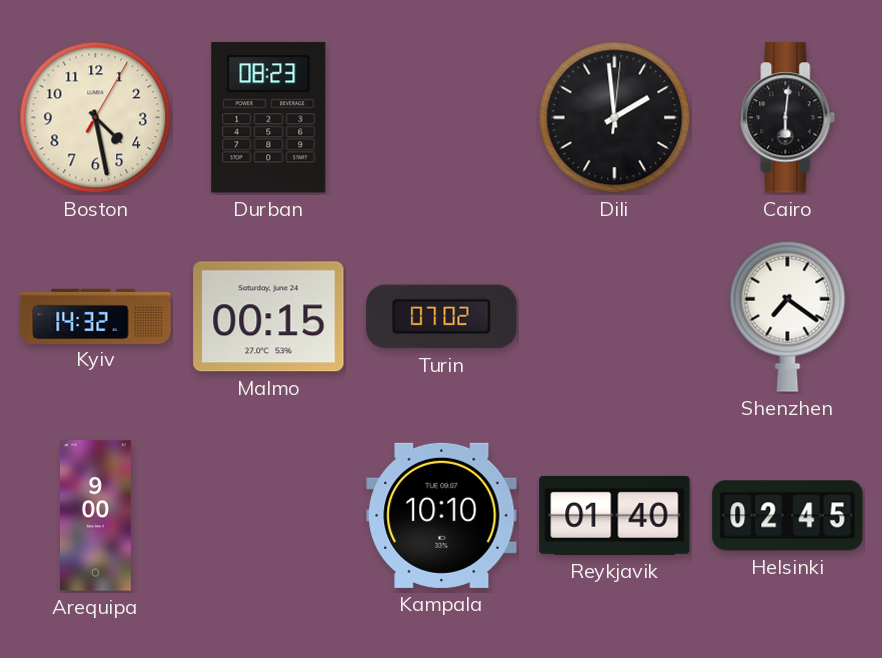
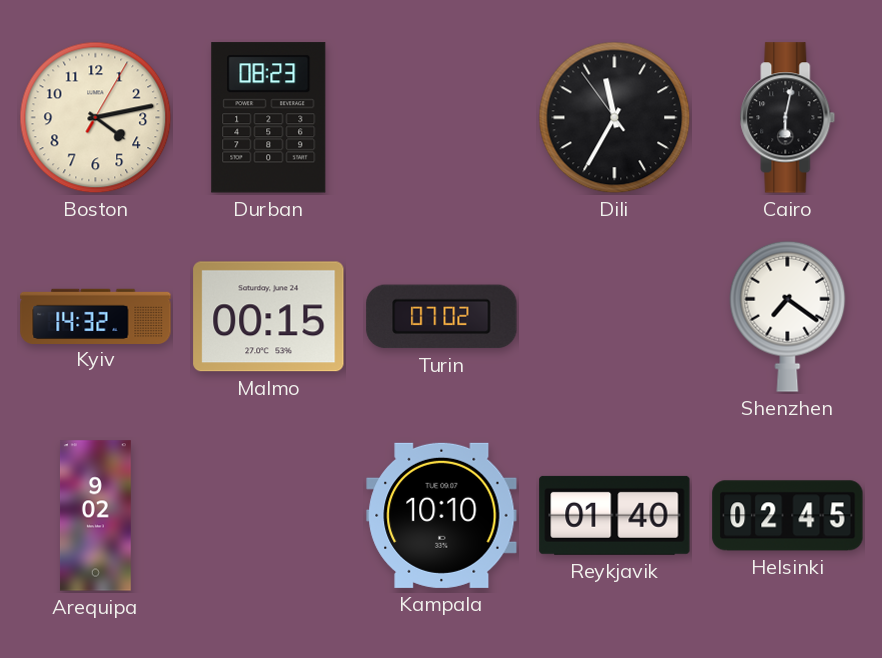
Boston: 4:28 -> 4:13 (96, 118)
Dili: 1:59 -> 11:34 (615, 118)
Cairo: 6:01 -> 6:02 (788, 118)
Arequipa: 9:00 -> 9:02 (95, 516)
